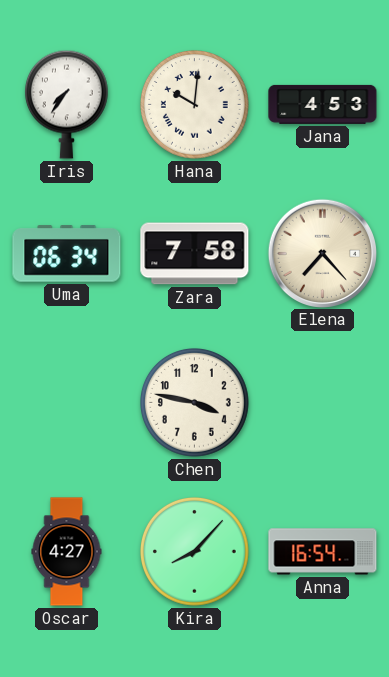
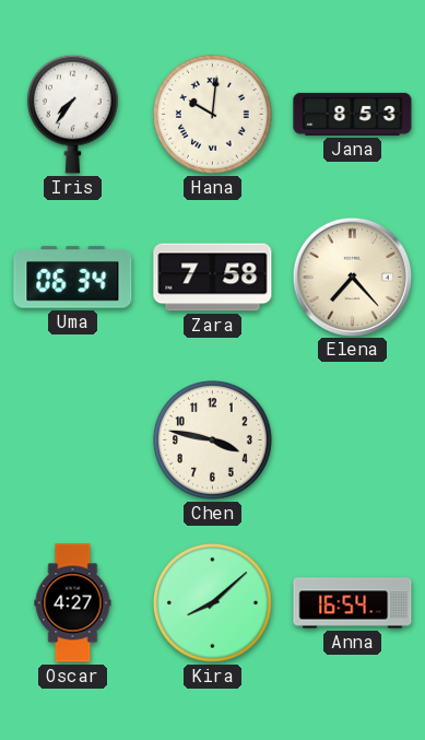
Jana: 4:53 -> 8:53 (353, 114)
Kira: 8:07 -> 8:08 (213, 603)
